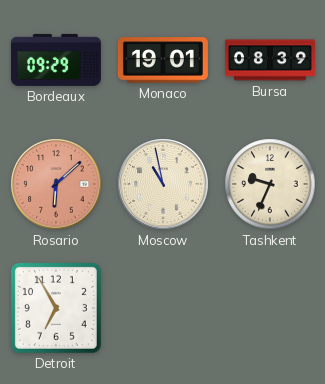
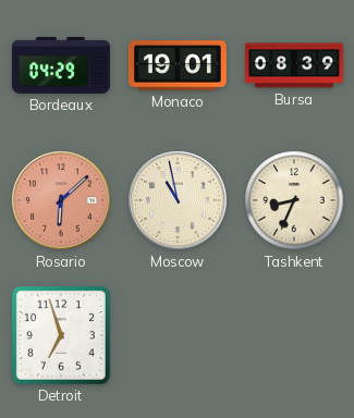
Bordeaux: 09:29 -> 04:29 (61, 65)
Tashkent: 9:34 -> 8:34 (294, 200)
Detroit: 6:55 -> 6:57 (61, 335)
